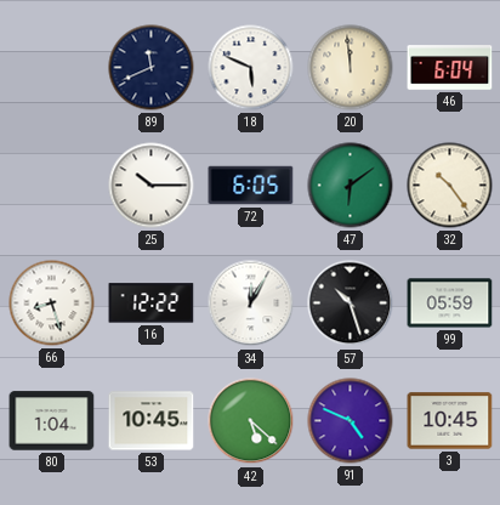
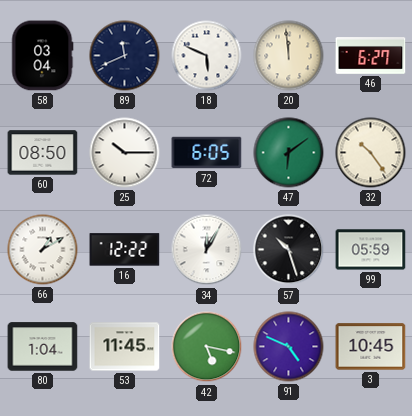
58: none -> 03:04 (43, 56)
46: 6:04 -> 6:27 (371, 56)
60: none -> 08:50 (43, 153)
66: 8:27 -> 1:10 (43, 250)
53: 10:45 -> 11:45 (125, 347)
42: 5:22 -> 5:17 (207, 347)
